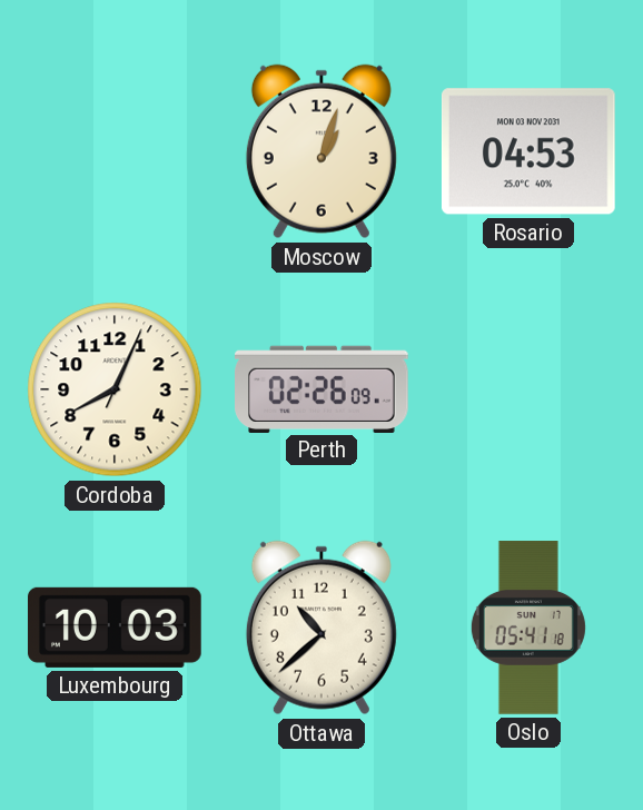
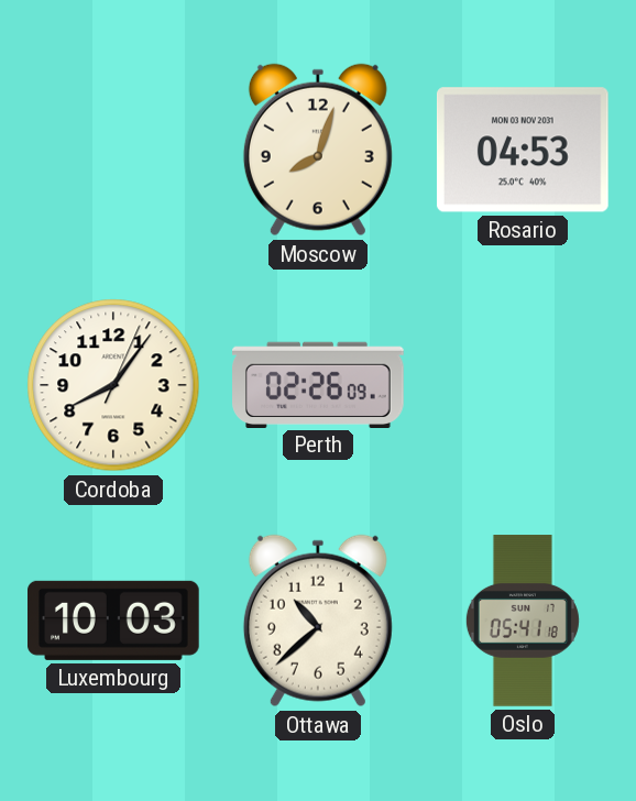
Moscow: 1:03 -> 8:03 (318, 150)
Cordoba: 8:04 -> 8:06 (113, 385)
